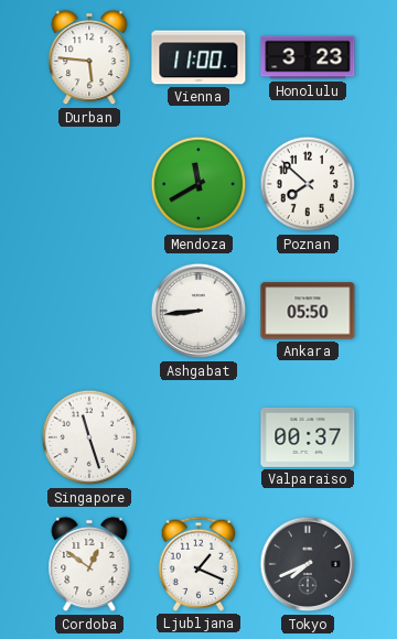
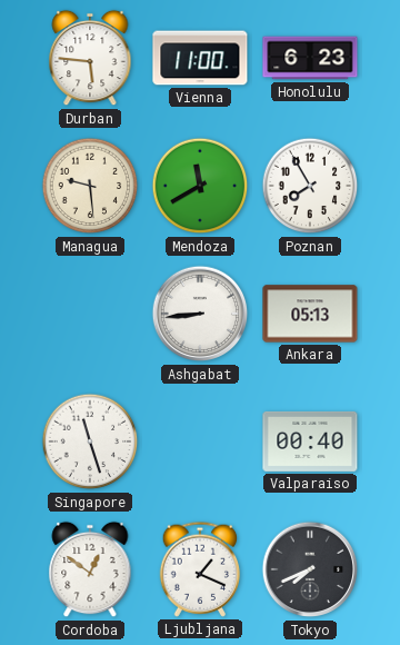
Honolulu: 3:23 -> 6:23 (310, 58)
Managua: none -> 9:29 (90, 186)
Poznan: 7:52 -> 7:55 (310, 186)
Ankara: 05:50 -> 05:13 (310, 314)
Valparaiso: 00:37 -> 00:40 (310, 441)
